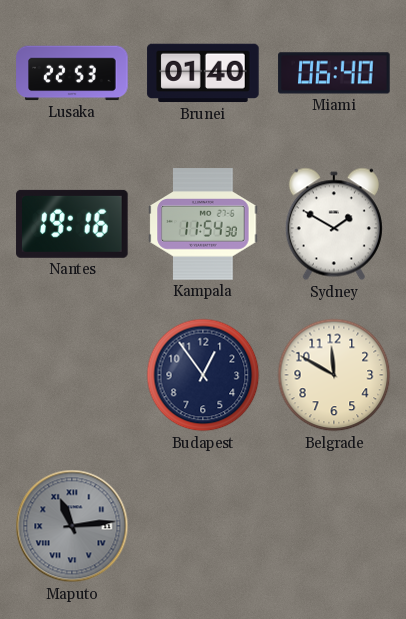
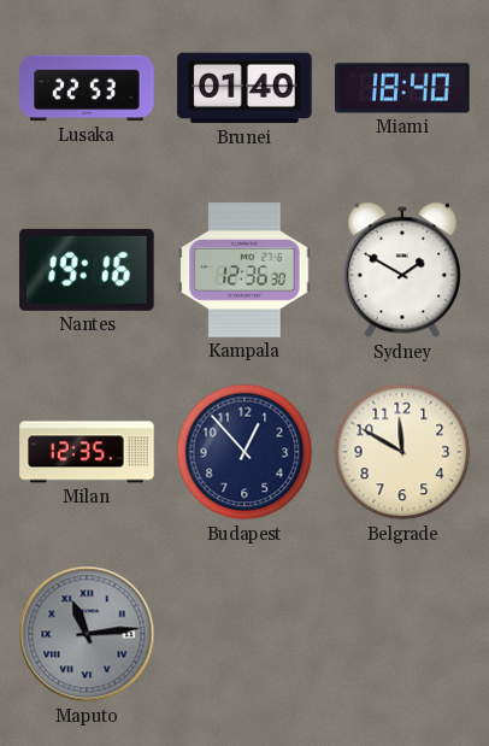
Miami: 06:40 -> 18:40 (402, 88)
Kampala: 11:54 -> 12:36 (244, 270)
Milan: none -> 12:35 (87, 452)
Budapest: 12:54 -> 12:53 (244, 452)
